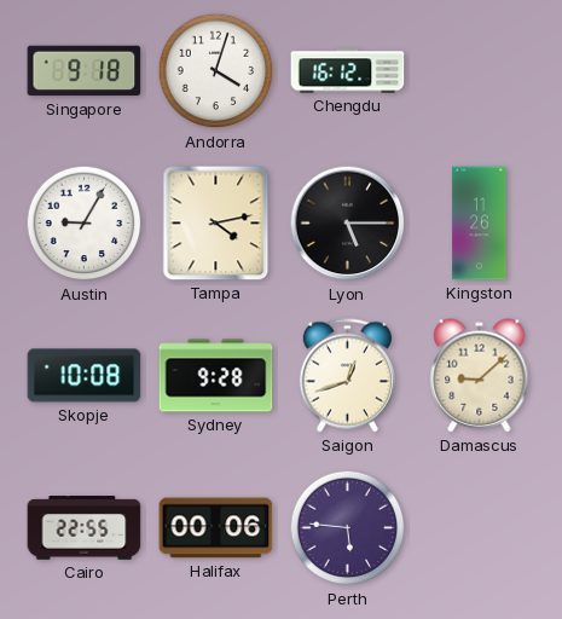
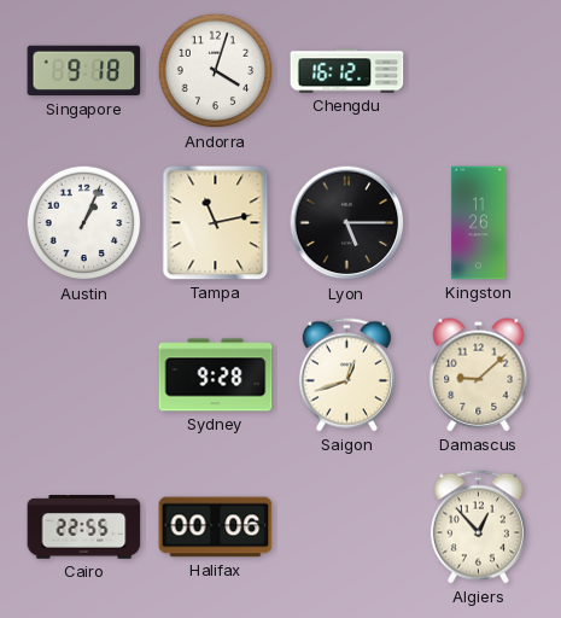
Austin: 9:05 -> 1:04 (84, 223)
Tampa: 4:13 -> 11:13 (216, 223)
Skopje: 10:08 -> none (85, 376)
Perth: 5:46 -> none (348, 528)
Algiers: none -> 12:53 (478, 527)
